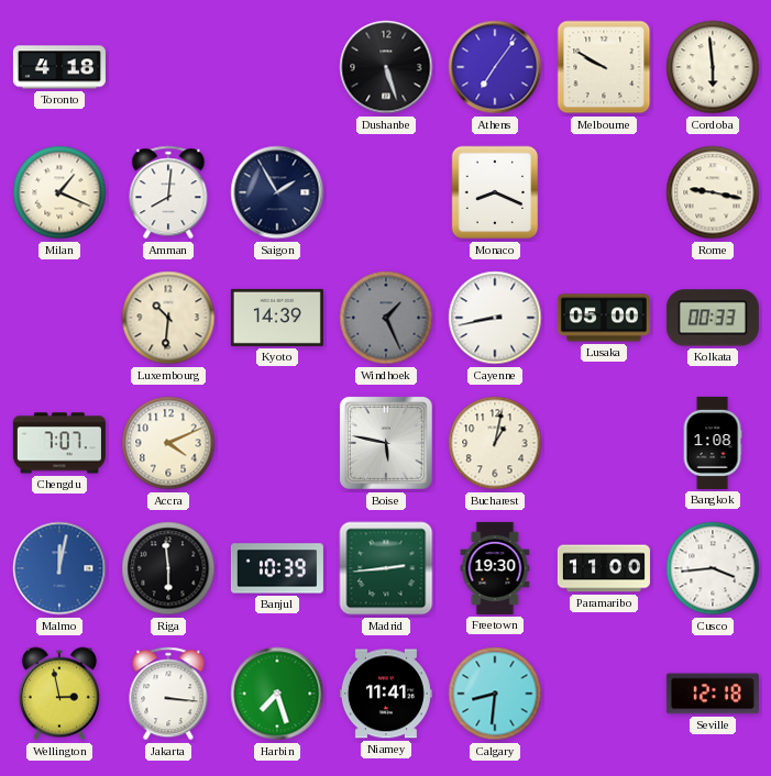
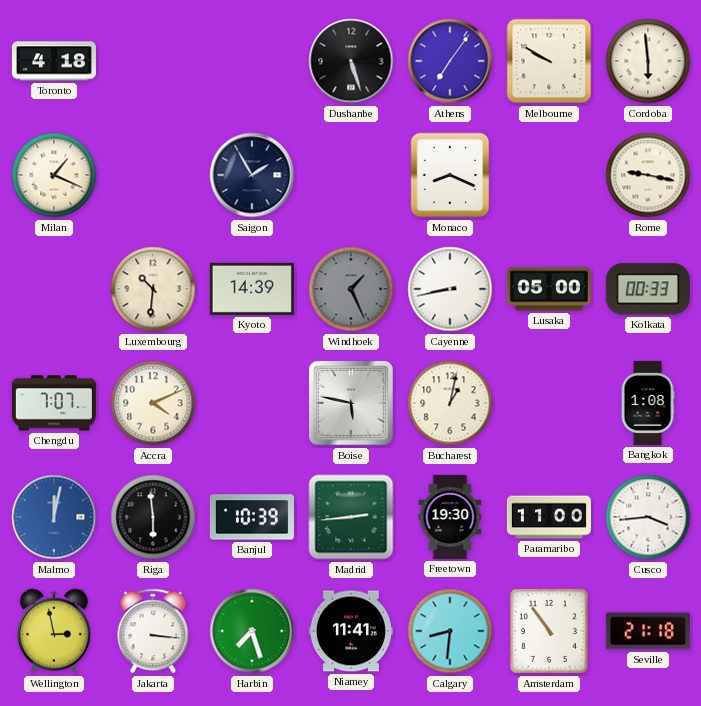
Amman: 8:01 -> none (168, 192)
Amsterdam: none -> 10:54 (549, 631)
Seville: 12:18 -> 21:18 (648, 631)
